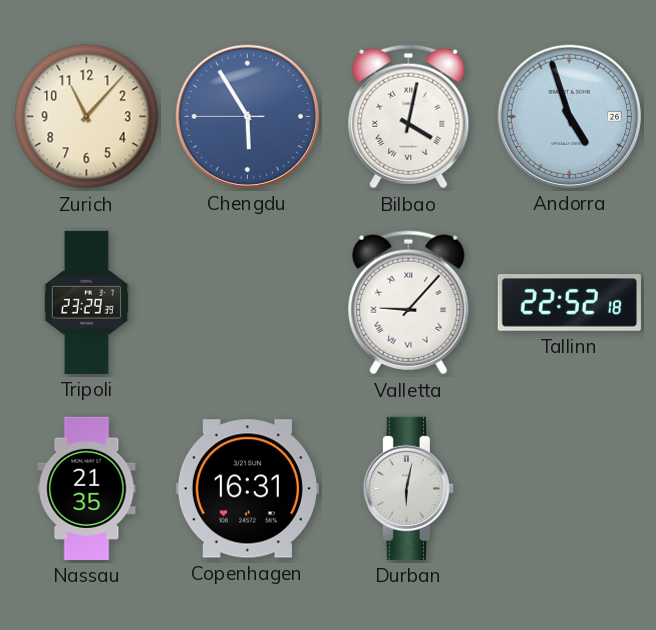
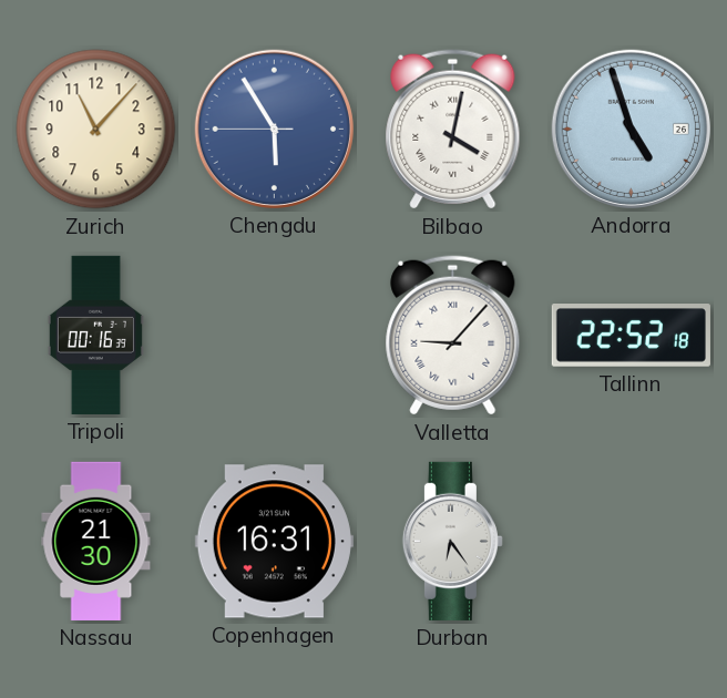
Tripoli: 23:29 -> 00:16 (95, 335)
Nassau: 21:35 -> 21:30 (96, 541)
Durban: 6:02 -> 6:24 (452, 541)
